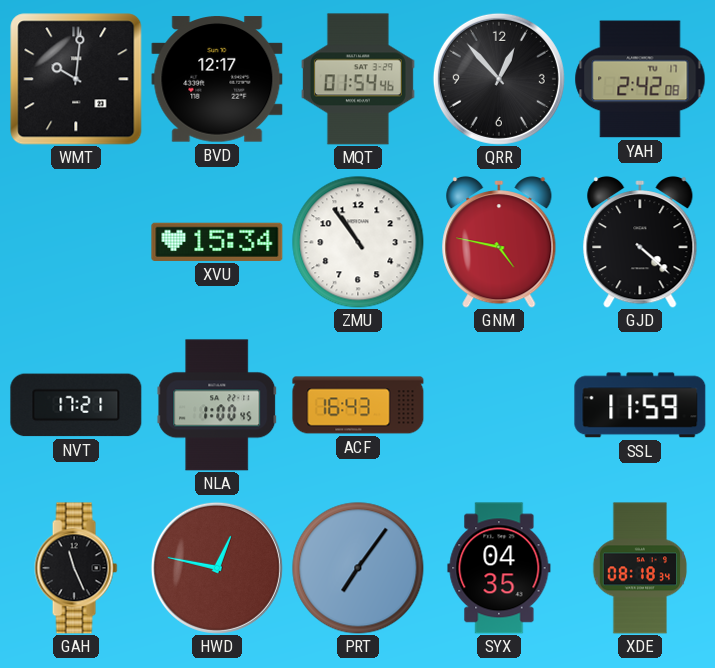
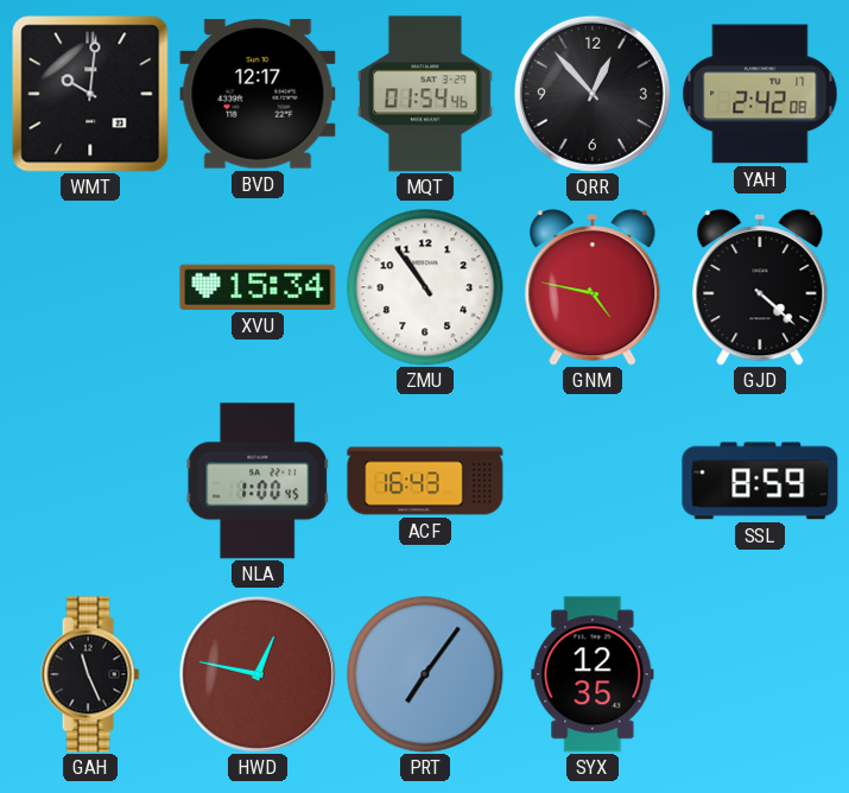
NVT: 17:21 -> none (76, 405)
SSL: 11:59 -> 8:59 (760, 481)
SYX: 04:35 -> 12:35 (593, 674)
XDE: 08:18 -> none (640, 568)
